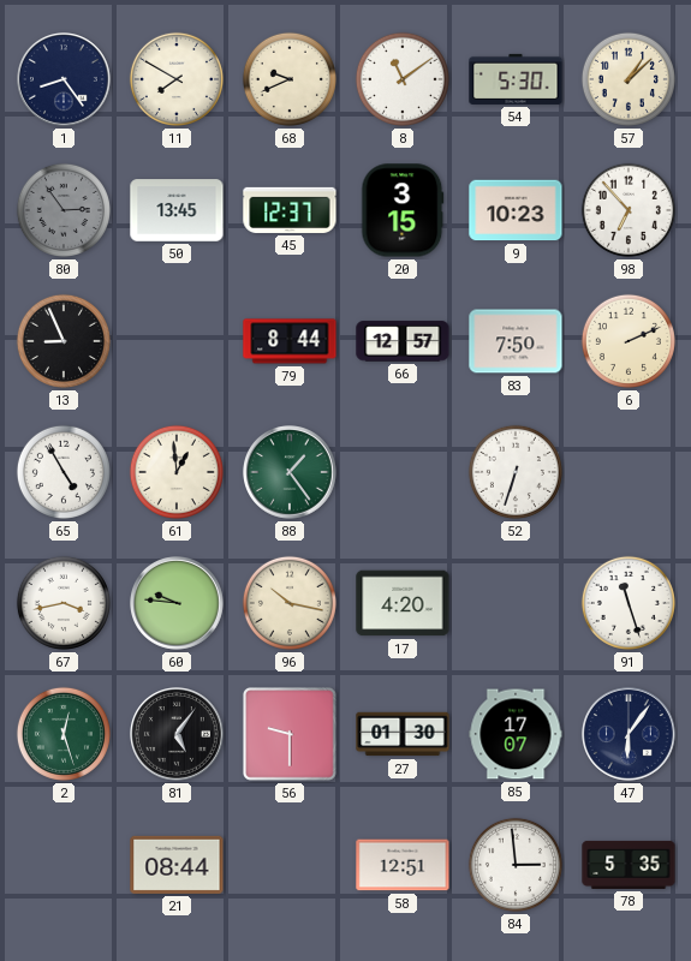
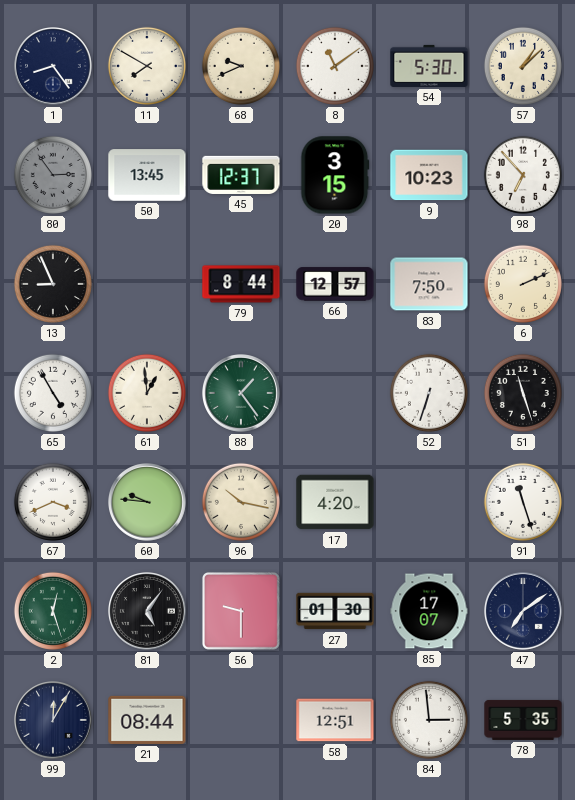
51: none -> 11:27 (523, 393)
67: 3:43 -> 3:41 (53, 502)
47: 6:06 -> 7:09 (524, 612)
99: none -> 12:05 (54, 721)
